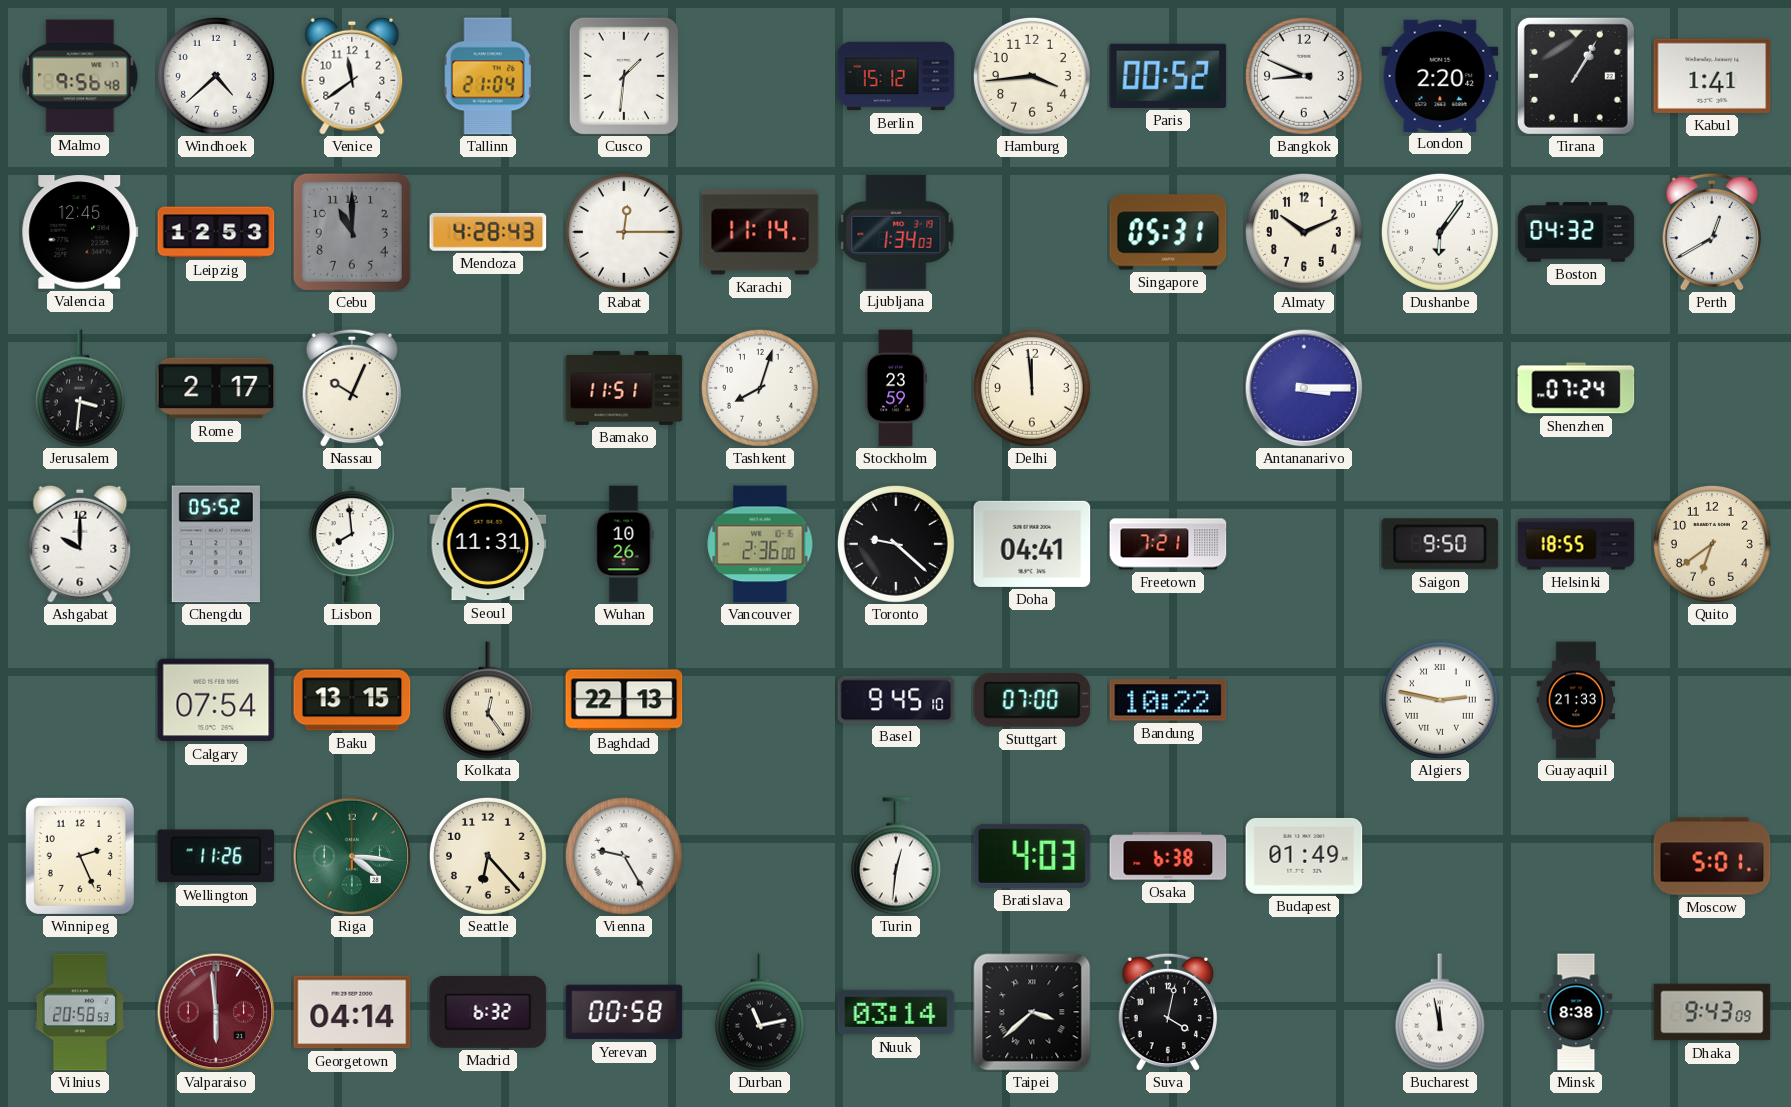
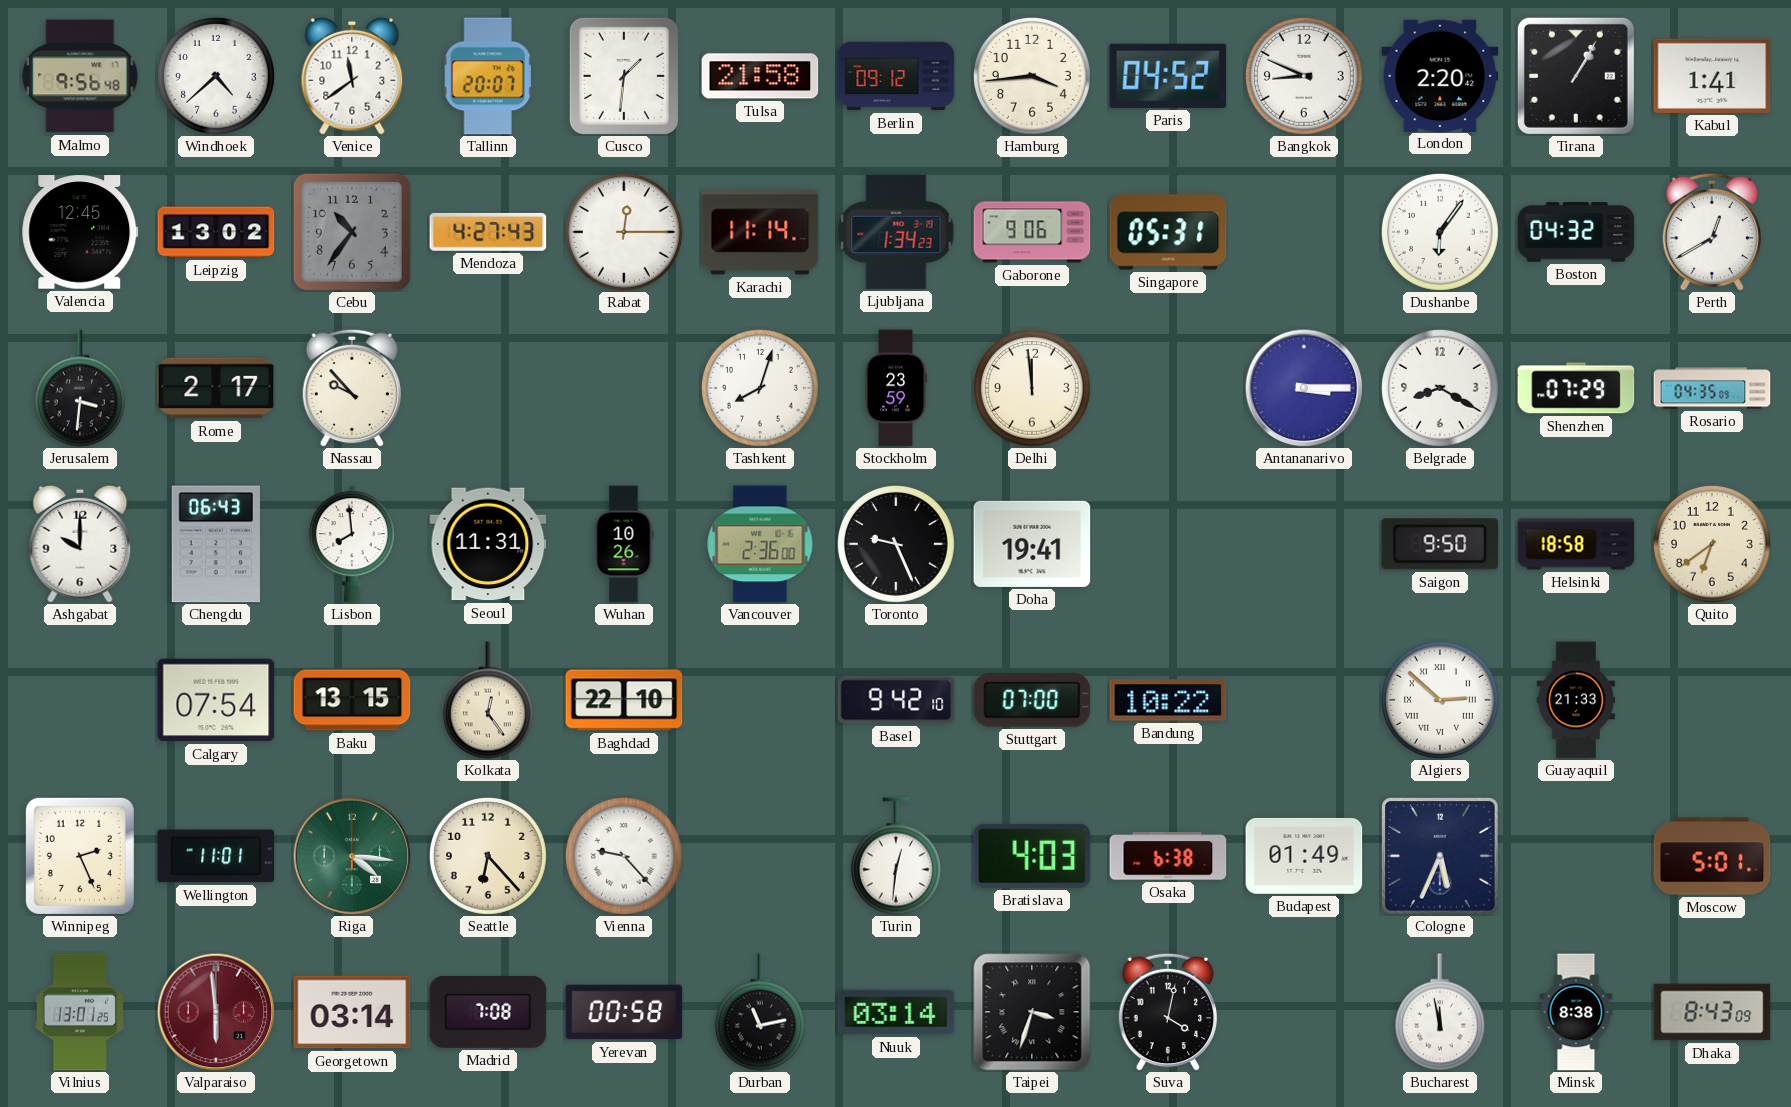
Tallinn: 21:04 -> 20:07 (488, 76)
Tulsa: none -> 21:58 (760, 76)
Berlin: 15:12 -> 09:12 (896, 76)
Paris: 00:52 -> 04:52 (1168, 76)
Leipzig: 12:53 -> 13:02 (216, 232)
Cebu: 11:00 -> 10:36 (352, 232)
Mendoza: 4:28 -> 4:27 (488, 232)
Ljubljana: 1:34:03 -> 1:34:23 (896, 232)
Gaborone: none -> 9:06 (1032, 232)
Almaty: 10:11 -> none (1304, 232)
Nassau: 10:04 -> 9:53 (352, 388)
Bamako: 11:51 -> none (624, 388)
Belgrade: none -> 8:20 (1440, 388)
Shenzhen: 07:24 -> 07:29 (1576, 388)
Rosario: none -> 04:35 (1712, 388)
Chengdu: 05:52 -> 06:43 (216, 544)
Toronto: 9:22 -> 9:26 (896, 544)
Doha: 04:41 -> 19:41 (1032, 544)
Freetown: 7:21 -> none (1168, 544)
Helsinki: 18:55 -> 18:58 (1576, 544)
Baghdad: 22:13 -> 22:10 (624, 700)
Basel: 9:45 -> 9:42 (896, 700)
Algiers: 2:47 -> 2:52 (1440, 700)
Wellington: 11:26 -> 11:01 (216, 856)
Vienna: 9:25 -> 9:23 (624, 856)
Cologne: none -> 5:34 (1441, 857)
Vilnius: 20:58 -> 13:01 (80, 1012)
Georgetown: 04:14 -> 03:14 (352, 1012)
Madrid: 6:32 -> 7:08 (488, 1012)
Taipei: 3:38 -> 3:33 (1032, 1012)
Dhaka: 9:43 -> 8:43 (1712, 1012)
